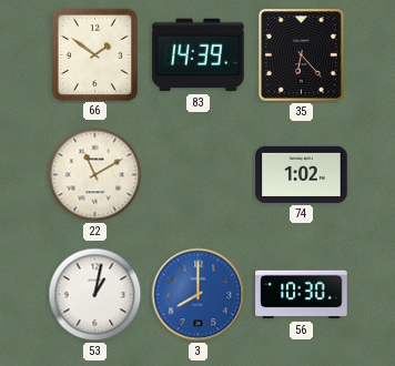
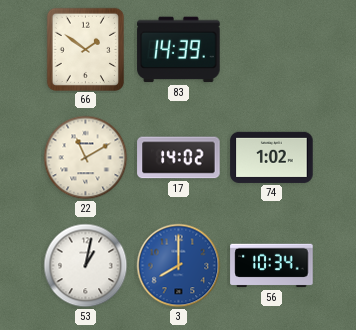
35: 6:23 -> none (302, 55)
17: none -> 14:02 (179, 158)
56: 10:30 -> 10:34 (272, 266)
